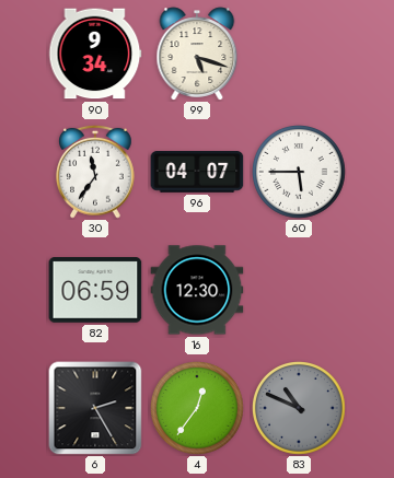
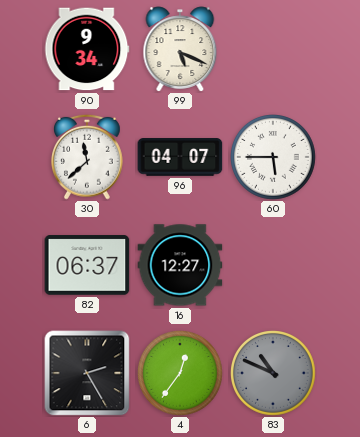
99: 5:18 -> 5:19 (180, 49)
30: 11:36 -> 11:38 (88, 157)
82: 06:59 -> 06:37 (87, 265)
16: 12:30 -> 12:27 (180, 265)
